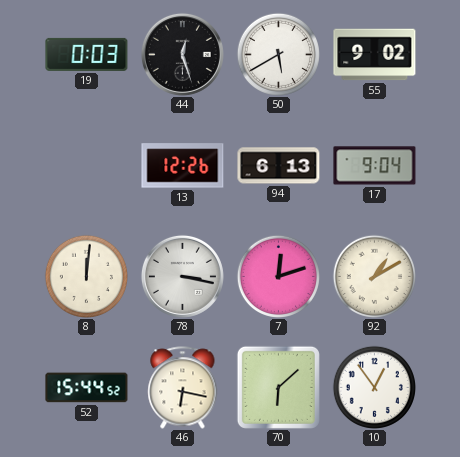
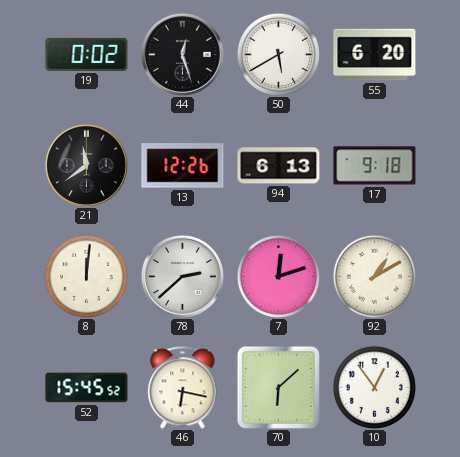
19: 0:03 -> 0:02 (87, 54)
55: 9:02 -> 6:20 (375, 55)
21: none -> 11:39 (86, 165)
17: 9:04 -> 9:18 (375, 166)
78: 3:17 -> 2:38 (182, 276)
52: 15:44 -> 15:45 (87, 388)
